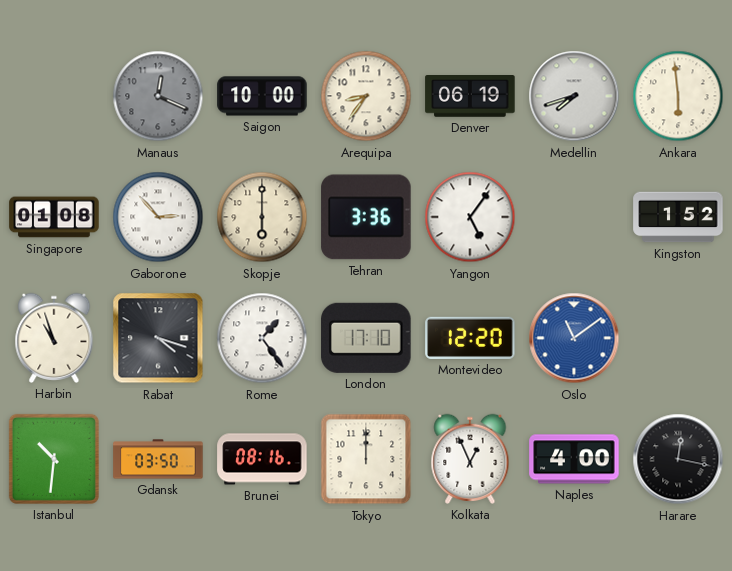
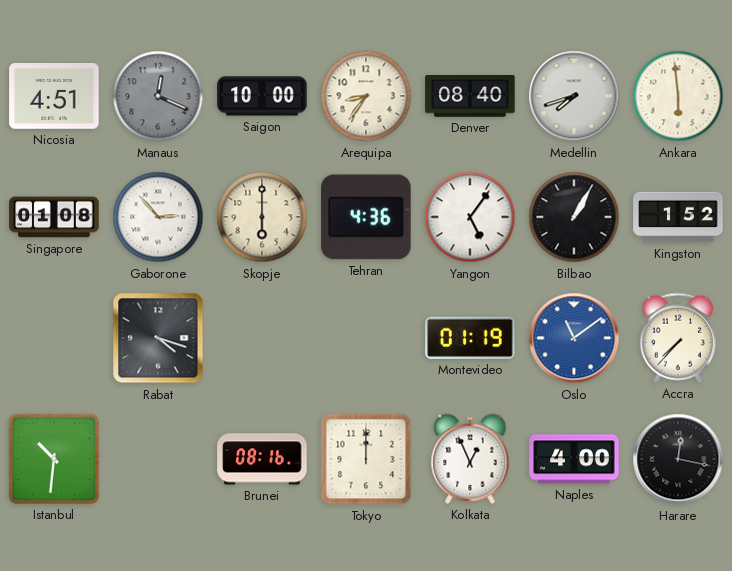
Nicosia: none -> 4:51 (54, 96)
Denver: 06:19 -> 08:40 (470, 96)
Tehran: 3:36 -> 4:36 (366, 217)
Bilbao: none -> 1:05 (574, 217)
Harbin: 10:57 -> none (54, 338)
Rome: 1:24 -> none (262, 338)
London: 17:10 -> none (366, 338)
Montevideo: 12:20 -> 01:19 (470, 338)
Accra: none -> 7:37 (678, 338)
Gdansk: 03:50 -> none (158, 459)
